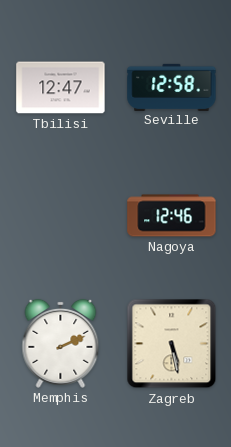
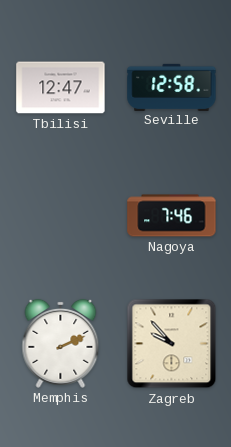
Nagoya: 12:46 -> 7:46 (172, 216)
Zagreb: 5:28 -> 9:53 (172, 344)
